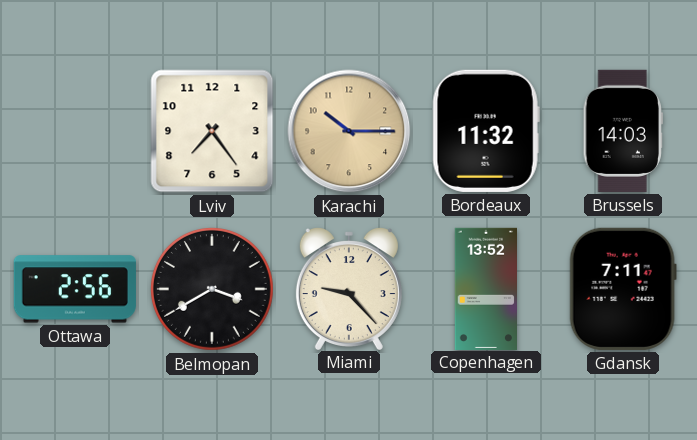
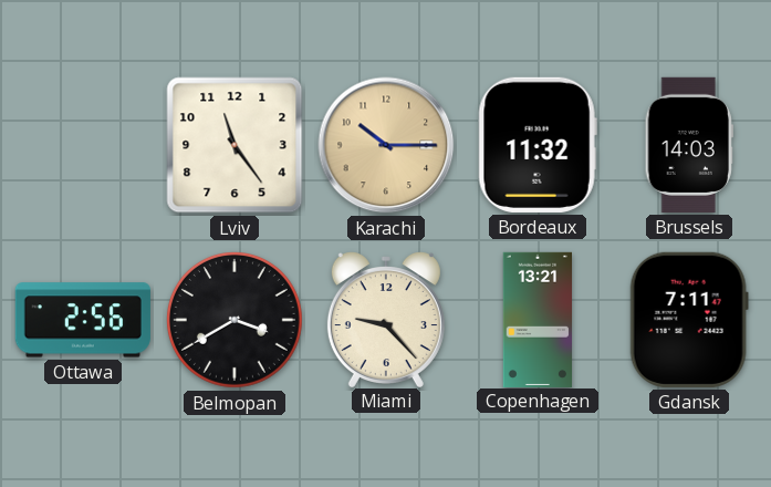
Lviv: 7:24 -> 11:24 (235, 145)
Copenhagen: 13:52 -> 13:21 (538, 319)
